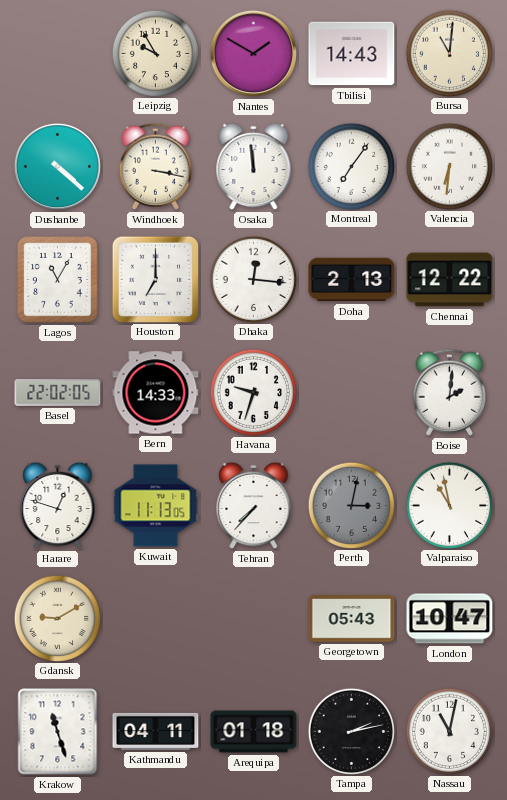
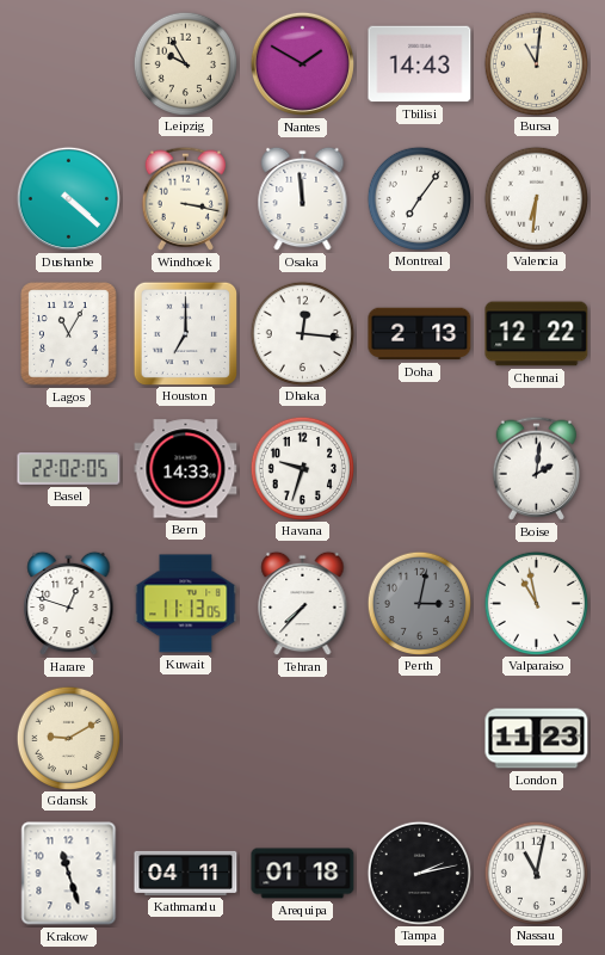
Georgetown: 05:43 -> none (352, 619)
London: 10:47 -> 11:23 (537, 739)
